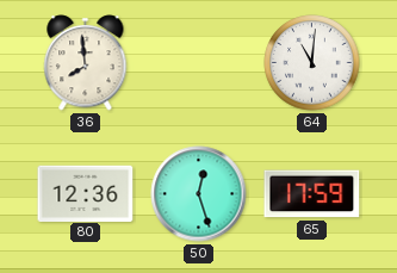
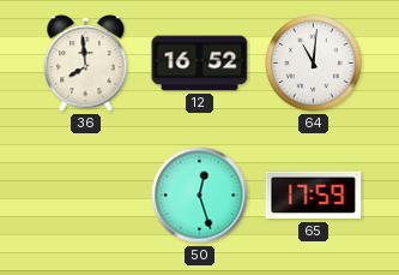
12: none -> 16:52 (200, 64)
80: 12:36 -> none (86, 193)
